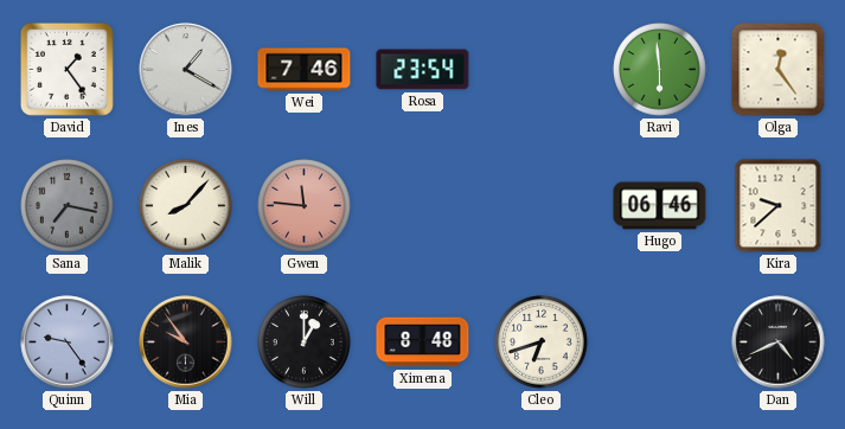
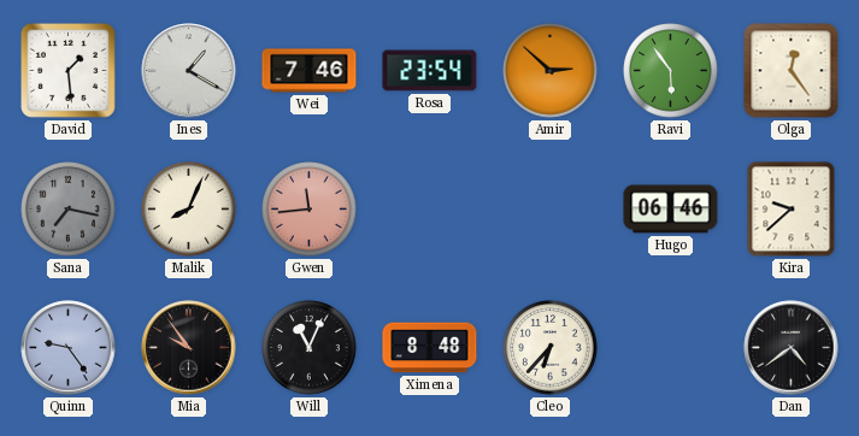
David: 1:24 -> 1:29 (67, 70)
Amir: none -> 2:52 (551, 71)
Ravi: 5:59 -> 5:54 (671, 71)
Malik: 8:07 -> 8:04 (189, 210)
Gwen: 11:46 -> 11:44 (310, 210)
Will: 1:00 -> 11:04 (310, 348)
Cleo: 6:42 -> 6:37 (551, 348)
Dan: 4:41 -> 4:39 (792, 348)
